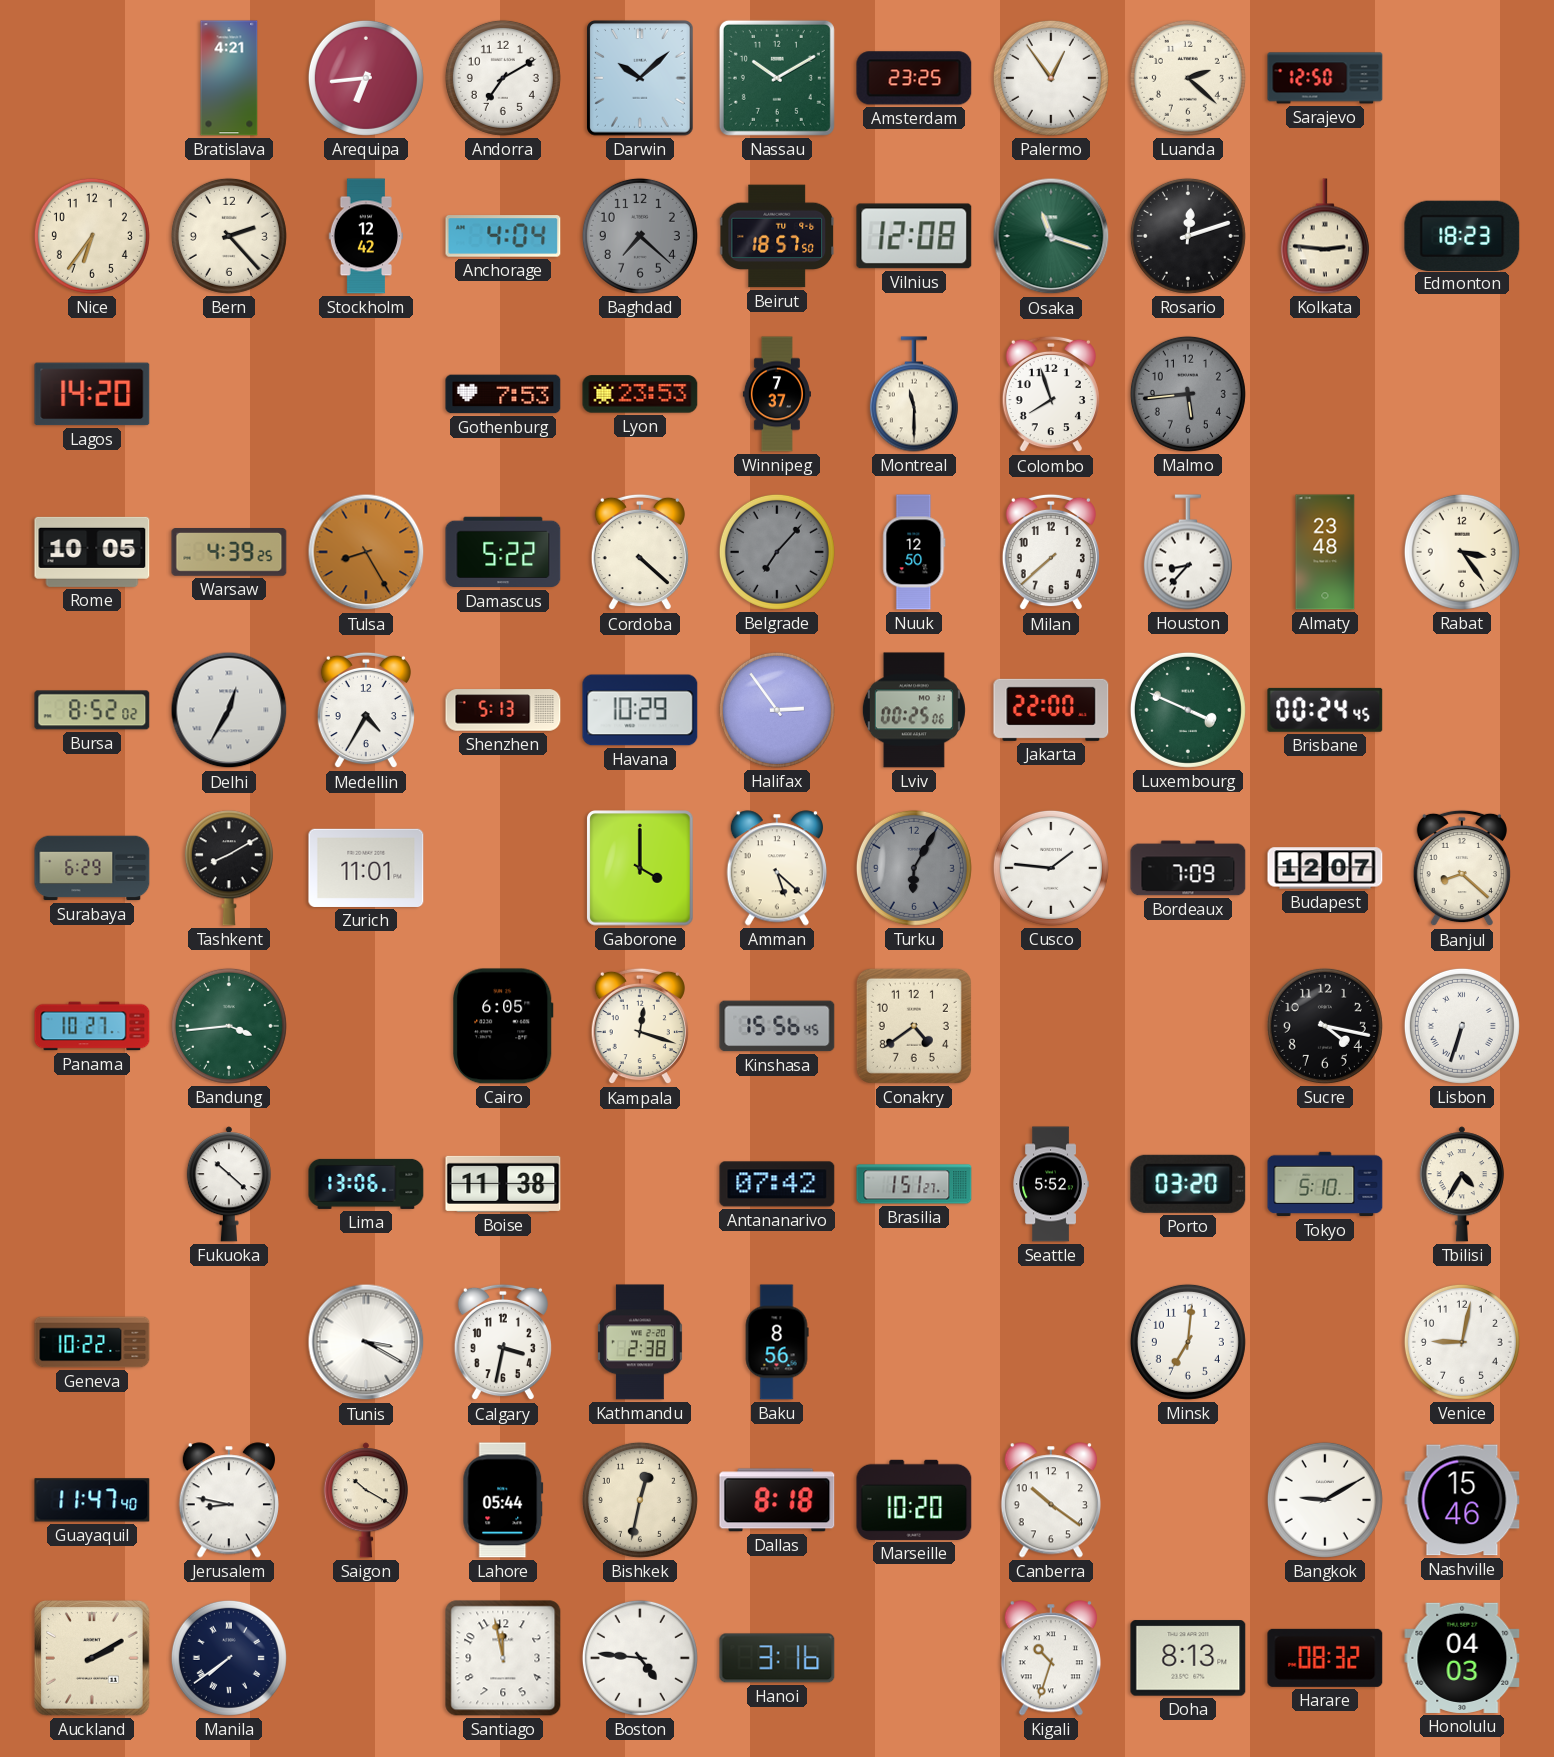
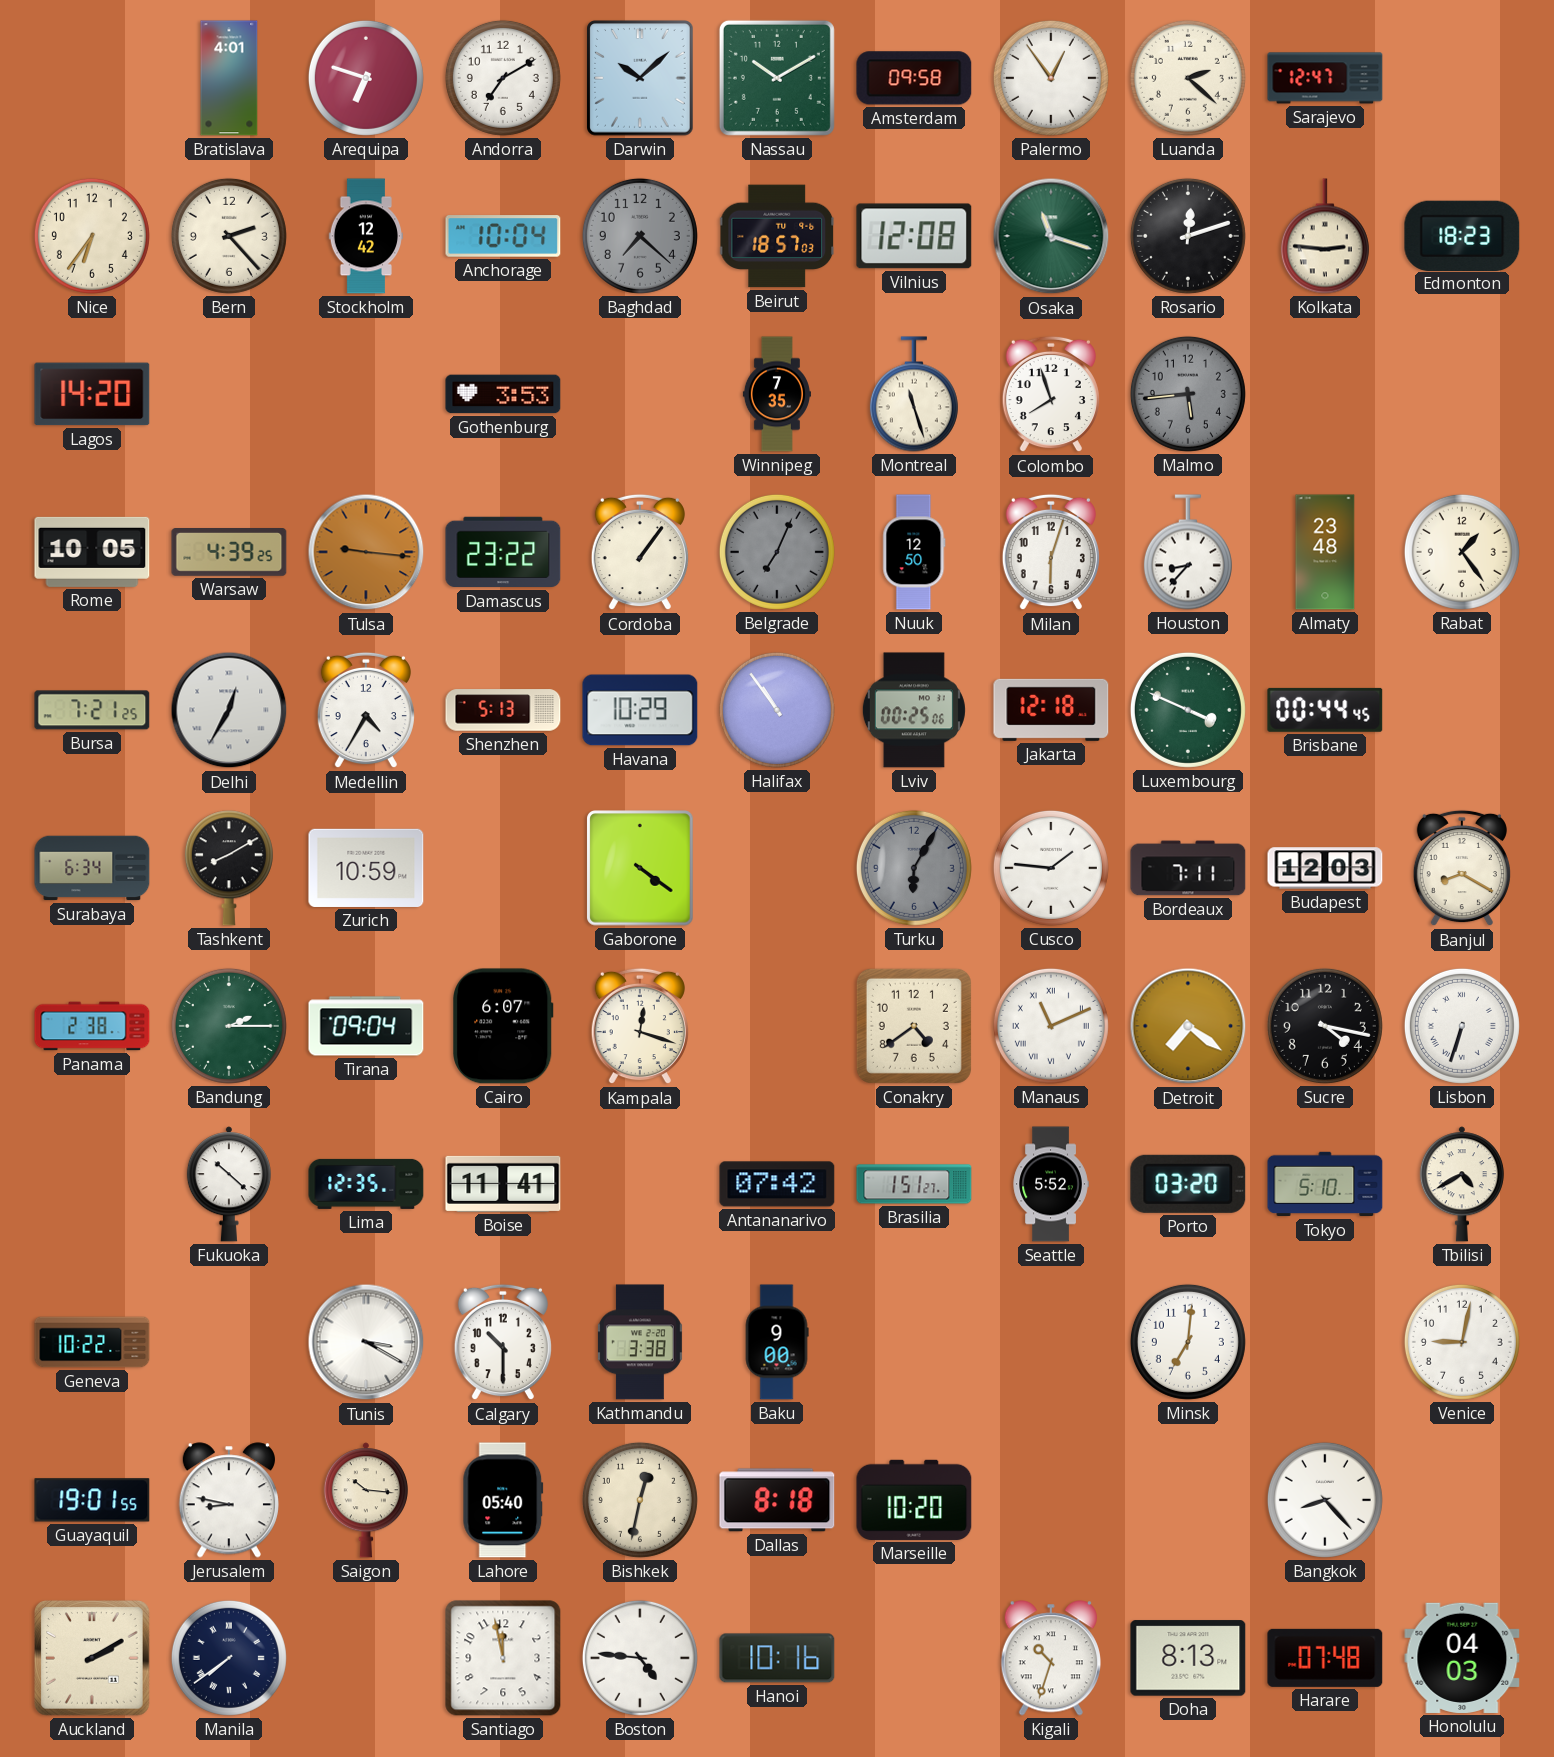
Bratislava: 4:21 -> 4:01 (229, 78)
Arequipa: 6:44 -> 6:48 (366, 78)
Amsterdam: 23:25 -> 09:58 (914, 78)
Sarajevo: 12:50 -> 12:47 (1325, 78)
Anchorage: 4:04 -> 10:04 (503, 236)
Beirut: 18:57:50 -> 18:57:03 (778, 236)
Gothenburg: 7:53 -> 3:53 (503, 394)
Lyon: 23:53 -> none (640, 394)
Winnipeg: 7:37 -> 7:35 (777, 394)
Montreal: 11:30 -> 11:27 (914, 394)
Tulsa: 8:25 -> 9:16 (366, 552)
Damascus: 5:22 -> 23:22 (503, 552)
Cordoba: 4:22 -> 1:06 (640, 552)
Belgrade: 7:07 -> 7:04 (777, 552)
Milan: 7:38 -> 6:03 (1051, 552)
Rabat: 3:24 -> 1:24 (1462, 552)
Bursa: 8:52 -> 7:21 (92, 710)
Halifax: 2:54 -> 10:54 (777, 710)
Jakarta: 22:00 -> 12:18 (1051, 710)
Brisbane: 00:24 -> 00:44 (1325, 710)
Surabaya: 6:29 -> 6:34 (92, 868)
Zurich: 11:01 -> 10:59 (366, 868)
Gaborone: 4:00 -> 4:21 (640, 868)
Amman: 5:22 -> none (777, 868)
Bordeaux: 7:09 -> 7:11 (1188, 868)
Budapest: 12:07 -> 12:03 (1325, 868)
Banjul: 8:22 -> 8:20 (1462, 868)
Panama: 10:27 -> 2:38 (92, 1026)
Bandung: 3:44 -> 2:15 (229, 1026)
Tirana: none -> 09:04 (366, 1026)
Cairo: 6:05 -> 6:07 (504, 1026)
Kinshasa: 15:56 -> none (777, 1026)
Manaus: none -> 11:11 (1051, 1026)
Detroit: none -> 7:21 (1188, 1026)
Lima: 13:06 -> 12:35 (366, 1184)
Boise: 11:38 -> 11:41 (503, 1184)
Tbilisi: 4:35 -> 4:40 (1462, 1184)
Calgary: 3:32 -> 10:30 (503, 1342)
Kathmandu: 2:38 -> 3:38 (640, 1342)
Baku: 8:56 -> 9:00 (777, 1342)
Guayaquil: 11:47 -> 19:01 (92, 1500)
Saigon: 10:20 -> 10:16 (366, 1500)
Lahore: 05:44 -> 05:40 (503, 1500)
Canberra: 10:21 -> none (1051, 1500)
Bangkok: 9:10 -> 8:23 (1325, 1500)
Nashville: 15:46 -> none (1462, 1500)
Hanoi: 3:16 -> 10:16 (777, 1658)
Harare: 08:32 -> 07:48 (1325, 1658)
